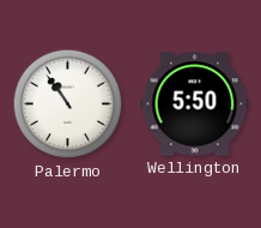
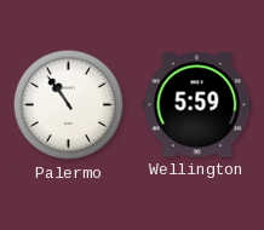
Wellington: 5:50 -> 5:59 (197, 105)
